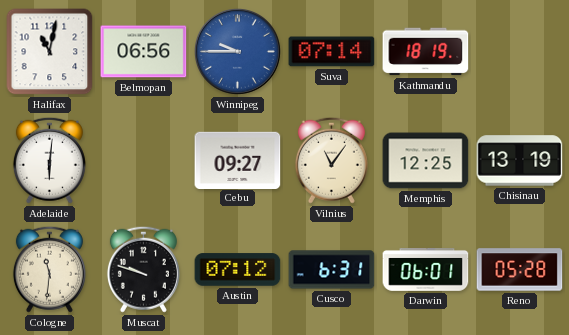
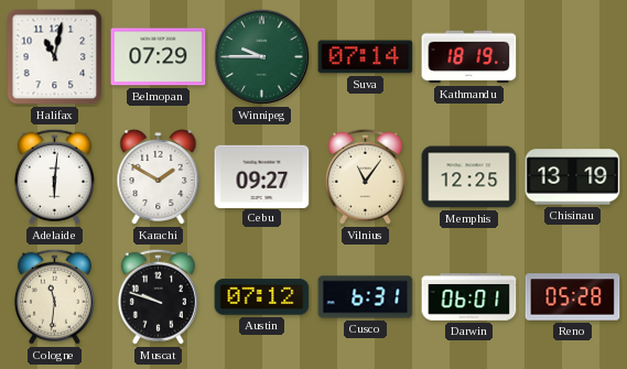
Belmopan: 06:56 -> 07:29 (159, 57)
Winnipeg dial: blue -> green (262, 57)
Karachi: none -> 1:50 (159, 177)
